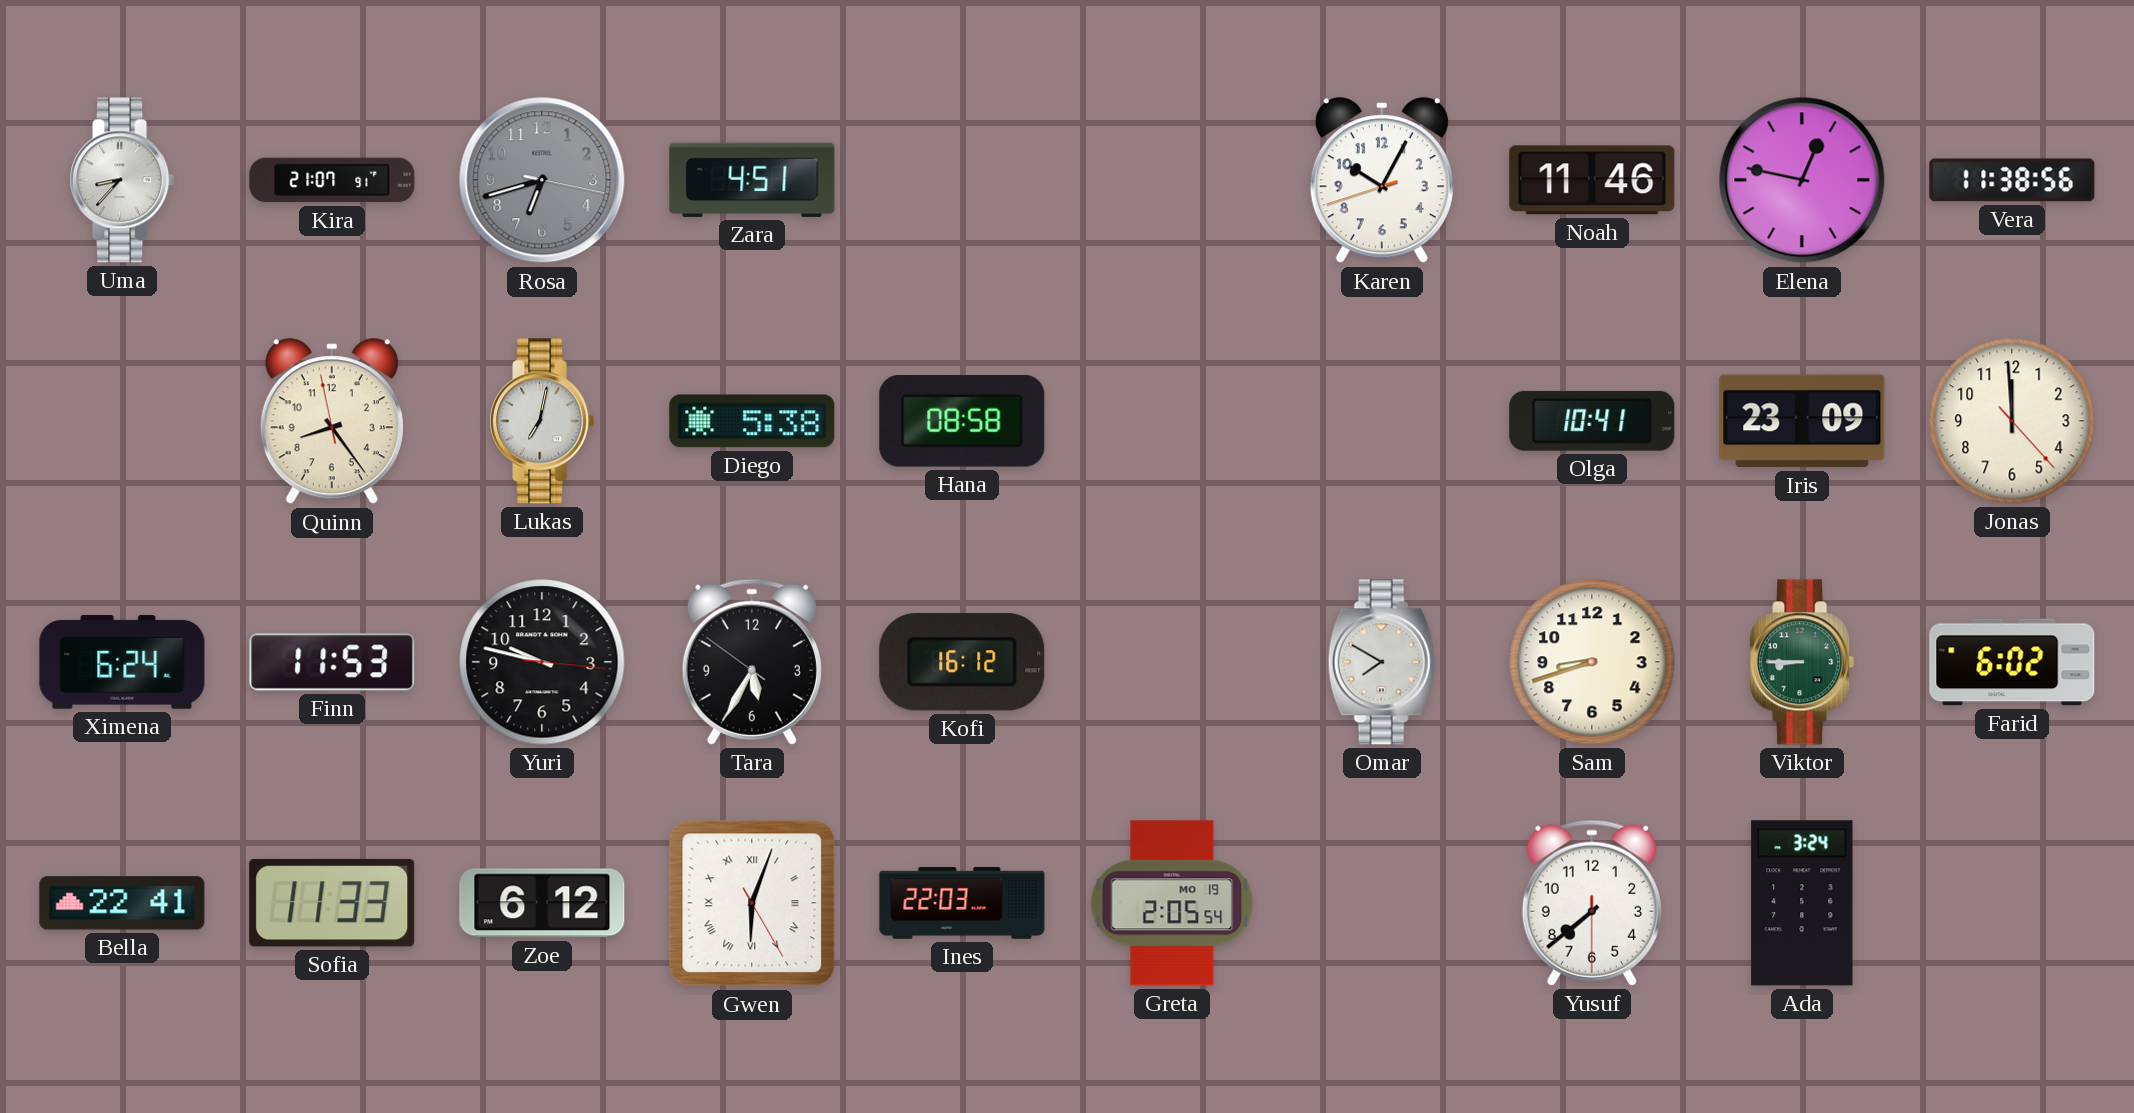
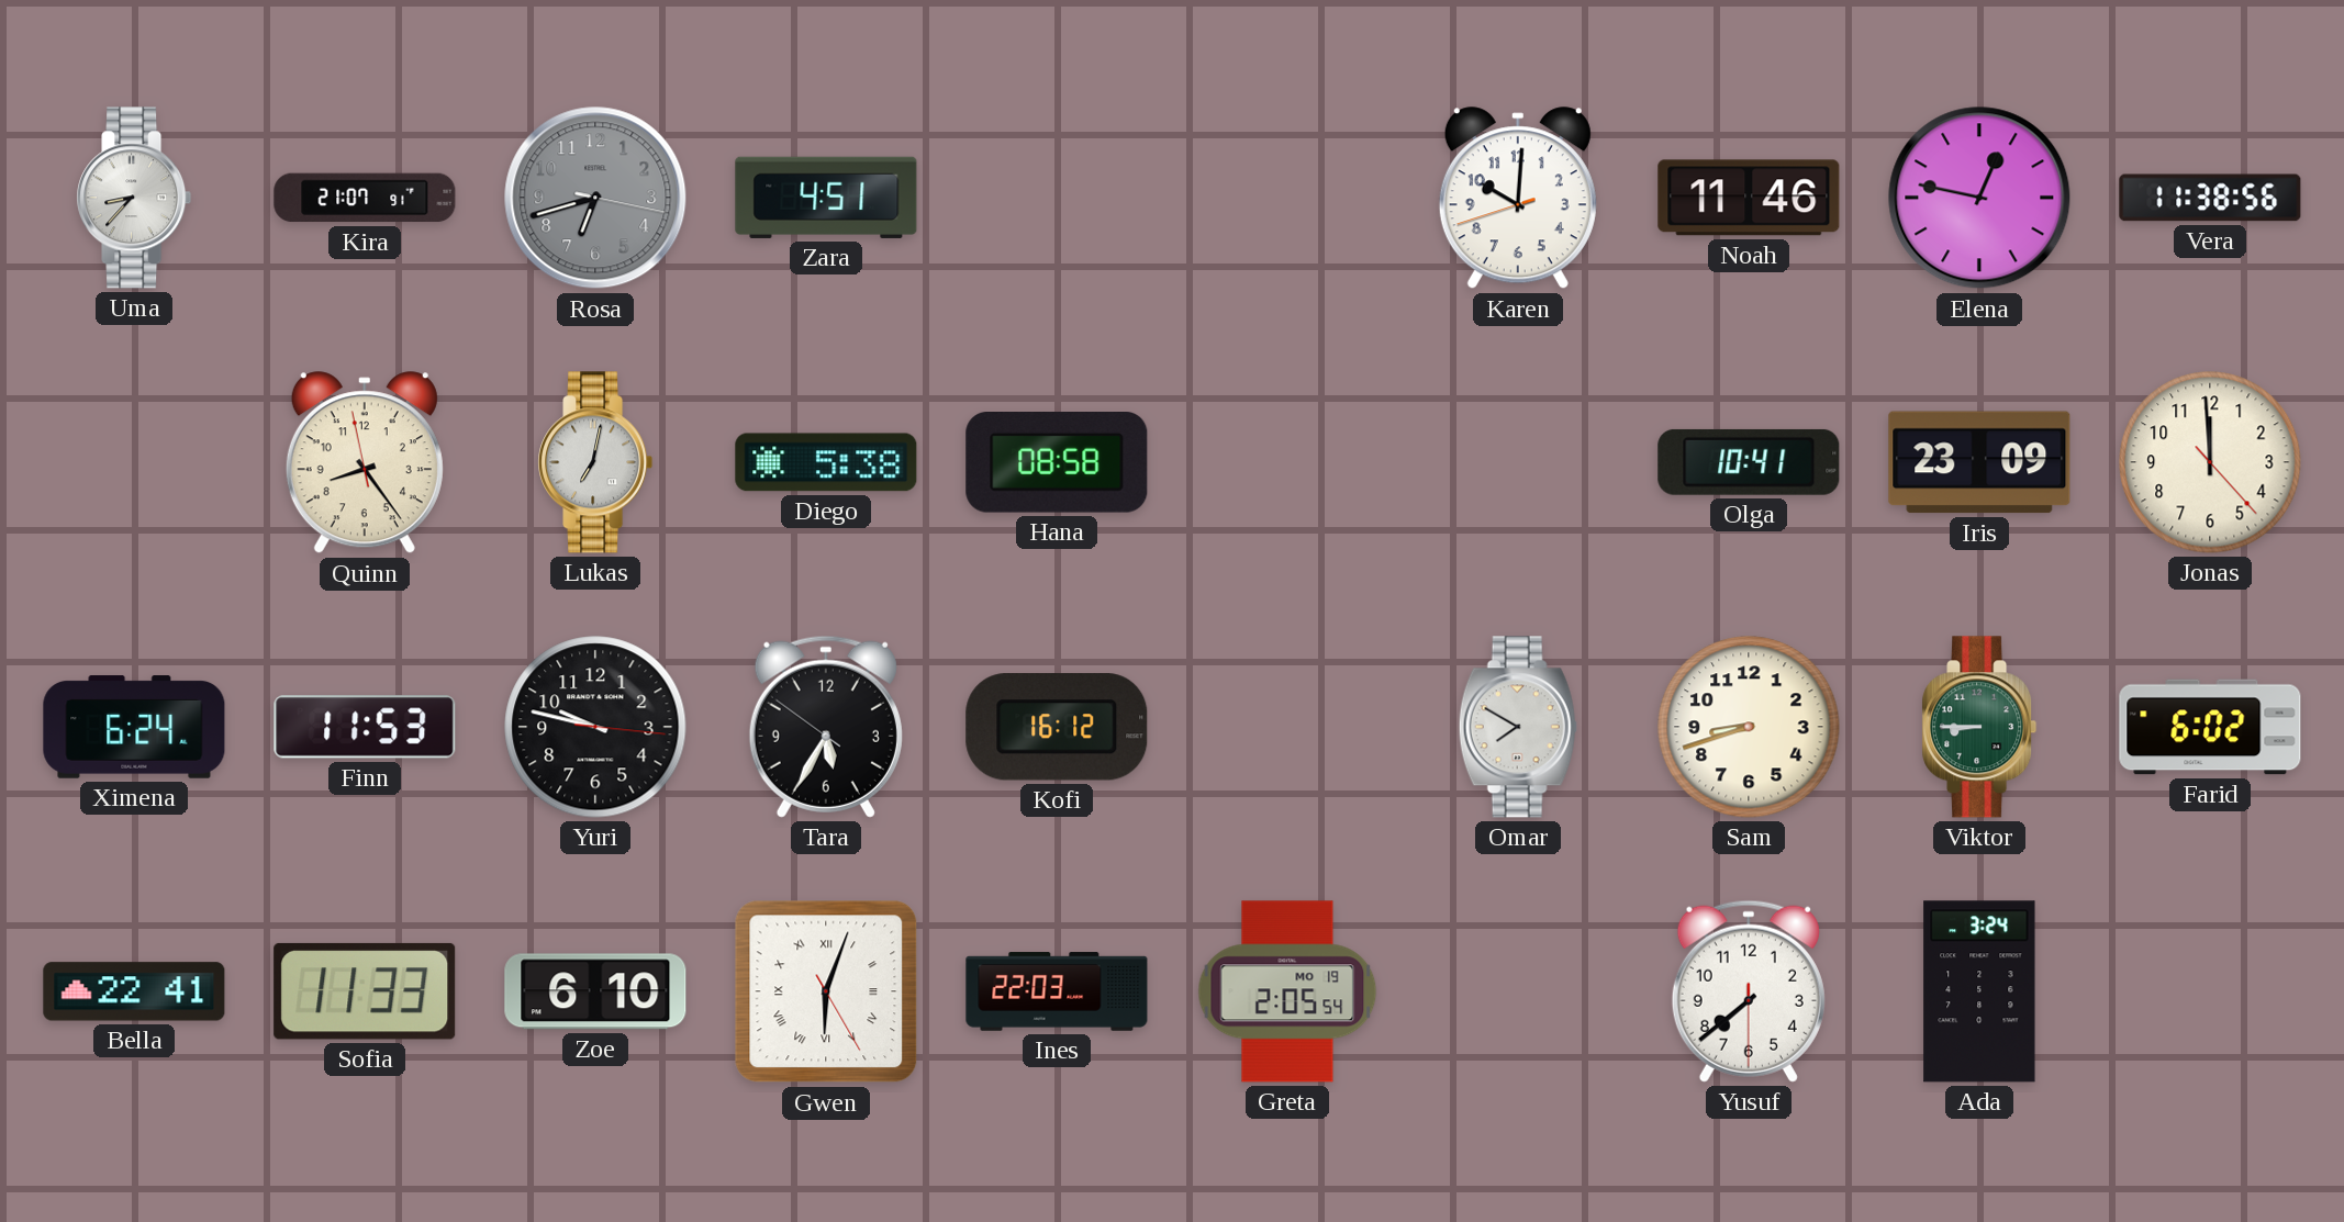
Karen: 10:04 -> 10:00 (1518, 199)
Zoe: 6:12 -> 6:10 (595, 991)
